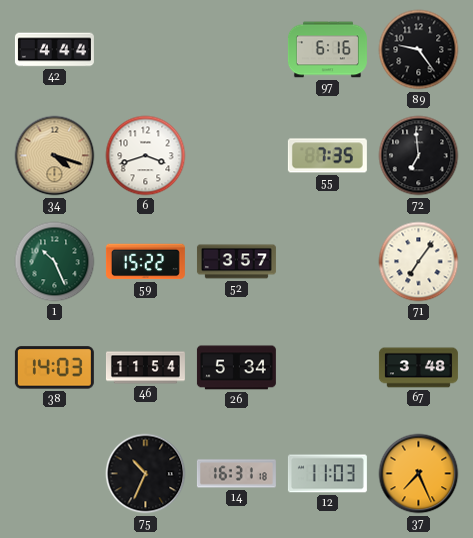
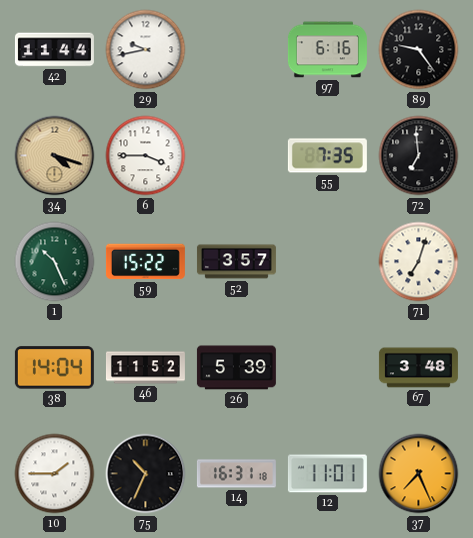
42: 4:44 -> 11:44 (54, 50)
29: none -> 9:43 (146, 50)
6: 3:42 -> 3:45 (146, 156)
71: 7:06 -> 7:03 (419, 262)
38: 14:03 -> 14:04 (54, 368)
46: 11:54 -> 11:52 (145, 368)
26: 5:34 -> 5:39 (236, 368)
10: none -> 1:45 (55, 474)
12: 11:03 -> 11:01 (327, 474)
